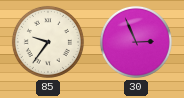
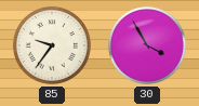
30: 2:56 -> 3:55 (147, 45)
